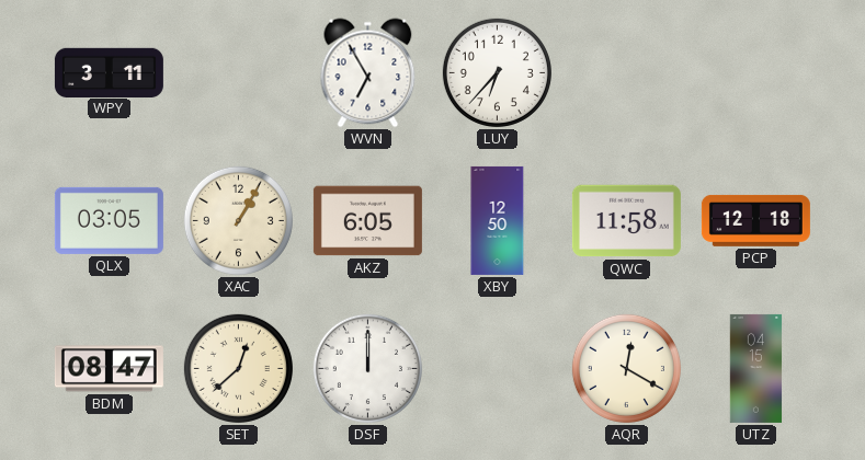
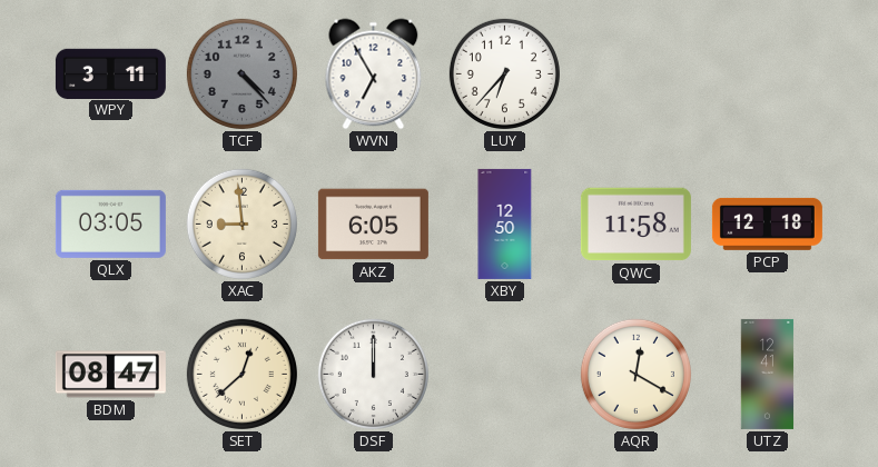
TCF: none -> 4:23 (241, 73)
XAC: 1:05 -> 8:59 (241, 223)
UTZ: 04:15 -> 12:41 (768, 374)
